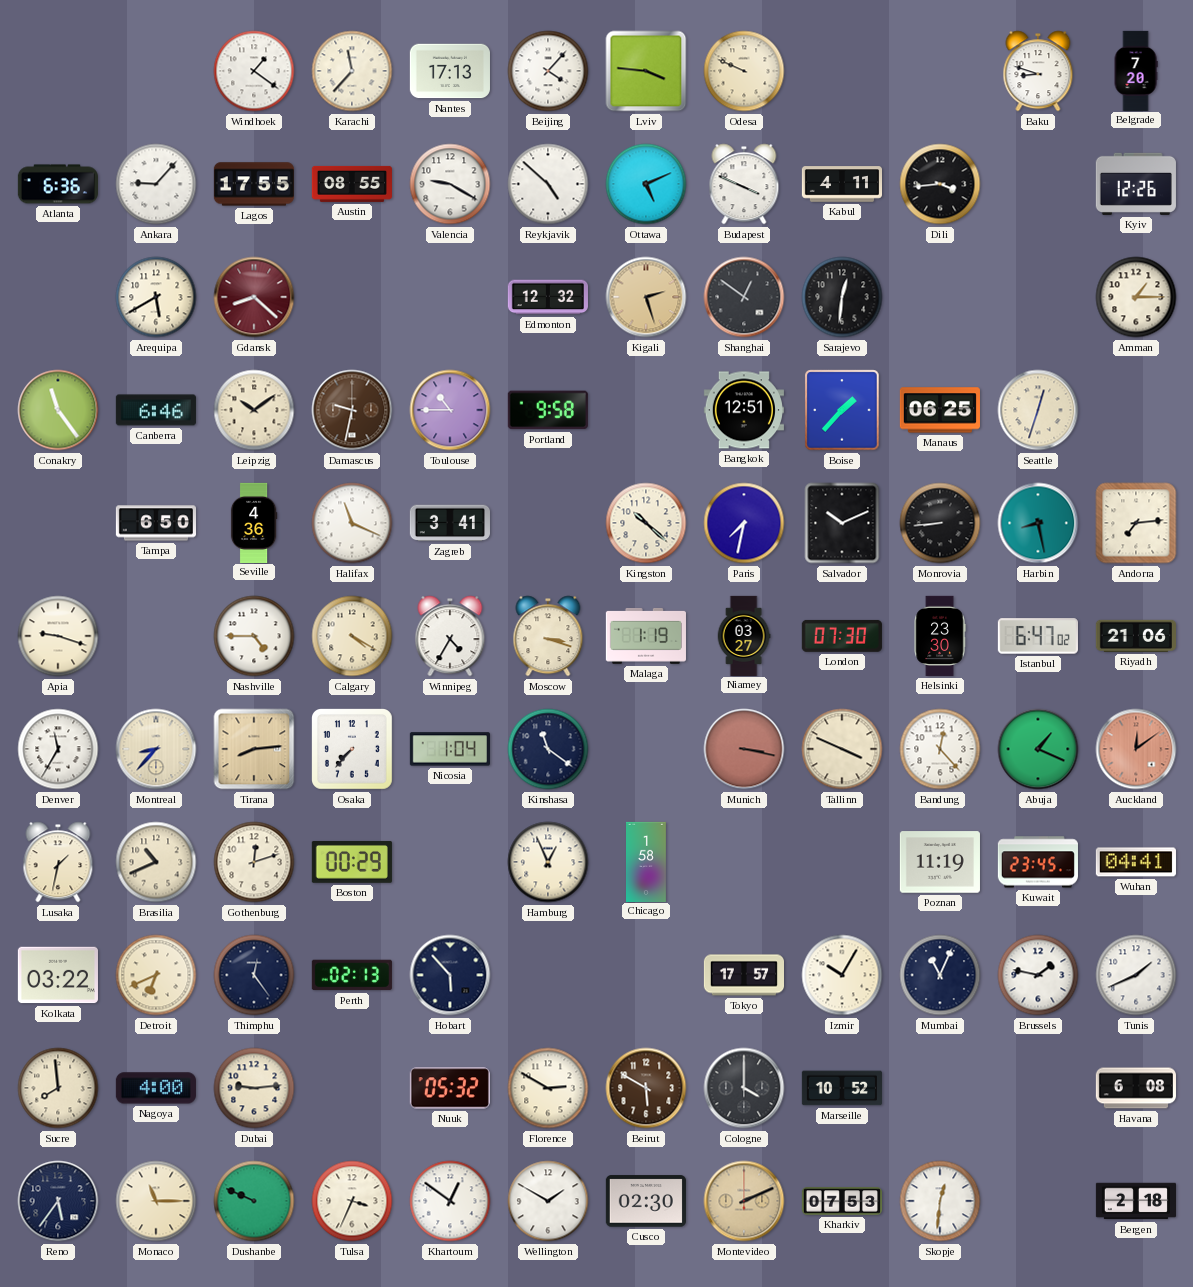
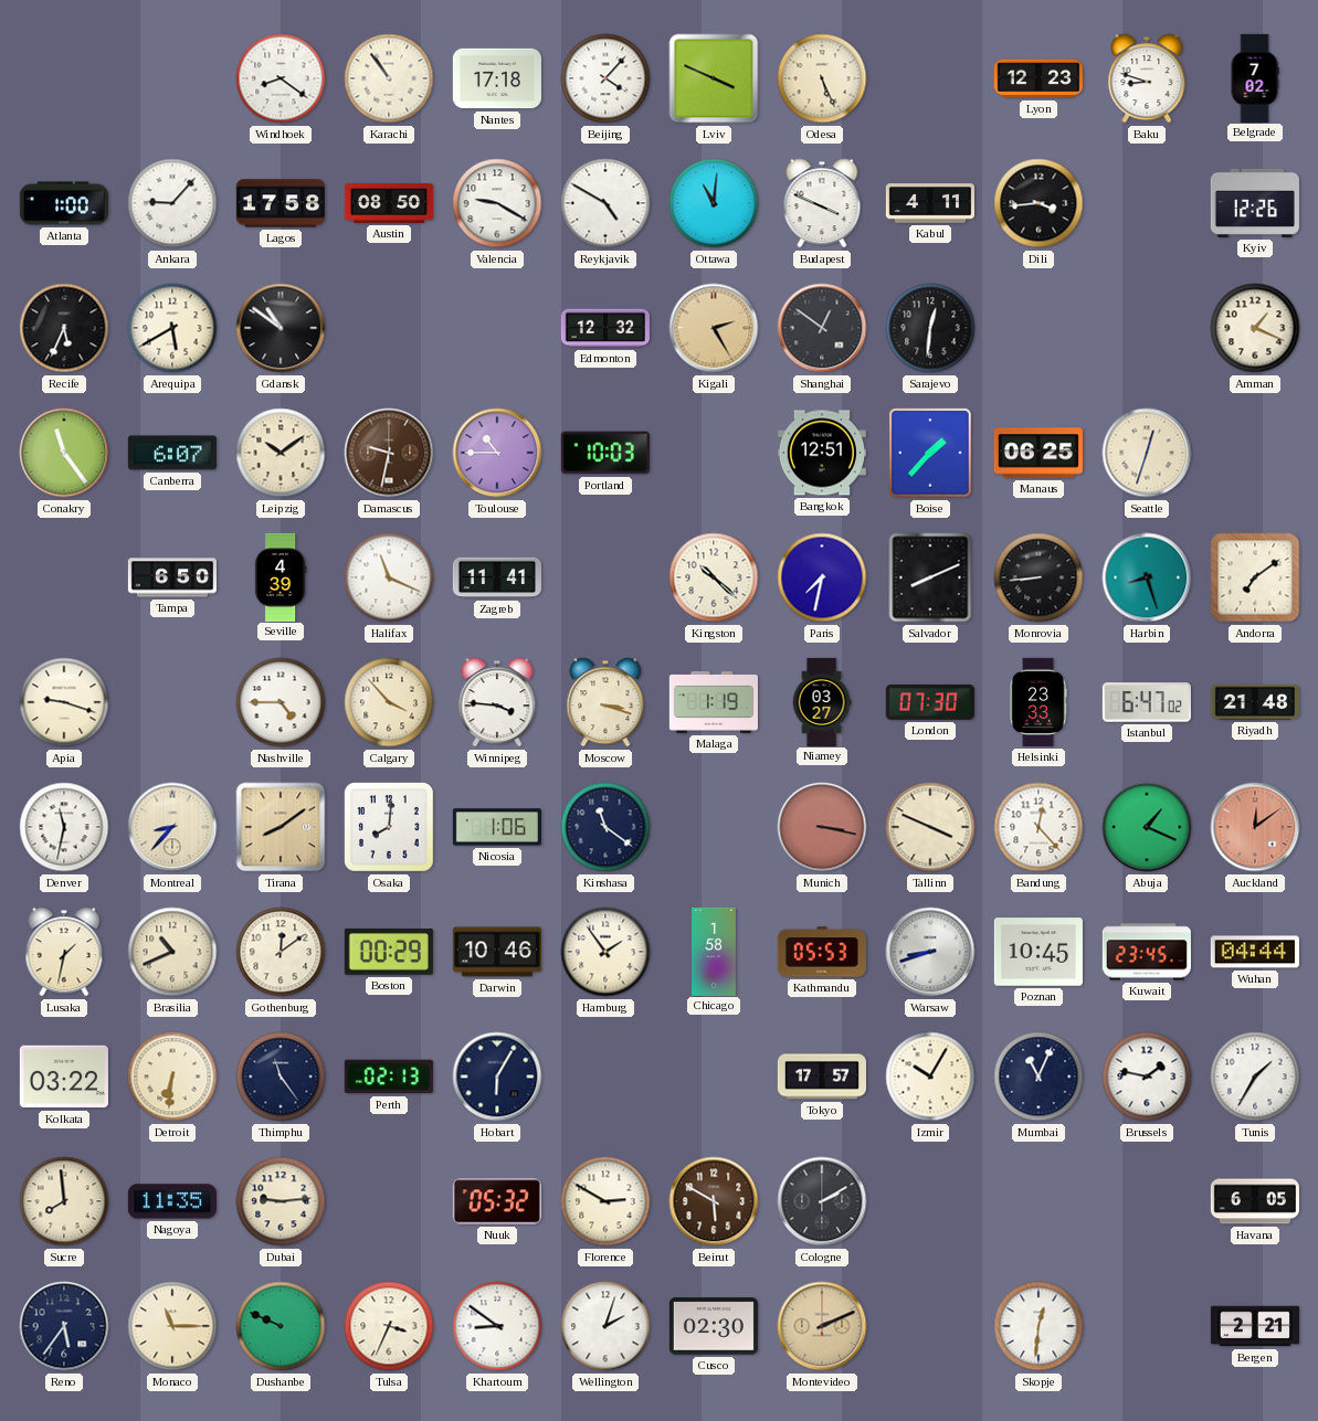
Windhoek: 1:21 -> 8:21 (281, 78)
Karachi: 11:37 -> 10:54 (389, 78)
Nantes: 17:13 -> 17:18 (497, 78)
Lviv: 3:46 -> 3:49 (714, 78)
Odesa: 9:49 -> 5:26 (822, 78)
Lyon: none -> 12:23 (1038, 78)
Belgrade: 7:20 -> 7:02 (1255, 77)
Atlanta: 6:36 -> 1:00 (64, 203)
Lagos: 17:55 -> 17:58 (281, 203)
Austin: 08:55 -> 08:50 (389, 203)
Reykjavik: 4:52 -> 4:50 (605, 203)
Ottawa: 5:11 -> 11:01 (714, 203)
Recife: none -> 5:34 (64, 328)
Gdansk: 8:22 -> 10:51 (281, 328)
Gdansk dial: burgundy -> black (281, 328)
Kigali: 2:27 -> 2:25 (714, 328)
Amman: 1:15 -> 1:19 (1255, 328)
Canberra: 6:46 -> 6:07 (172, 453)
Portland: 9:58 -> 10:03 (605, 453)
Seville: 4:36 -> 4:39 (281, 576)
Zagreb: 3:41 -> 11:41 (497, 577)
Salvador: 10:11 -> 8:11 (930, 577)
Harbin: 8:28 -> 8:27 (1147, 577)
Andorra: 7:14 -> 7:09 (1255, 577)
Calgary: 4:20 -> 3:53 (389, 702)
Winnipeg: 4:35 -> 3:46 (497, 702)
Helsinki: 23:30 -> 23:33 (1038, 702)
Riyadh: 21:06 -> 21:48 (1255, 702)
Denver: 11:35 -> 11:32 (64, 827)
Tirana: 8:14 -> 8:09 (281, 827)
Osaka: 7:37 -> 8:01 (390, 828)
Nicosia: 1:04 -> 1:06 (497, 827)
Gothenburg: 12:12 -> 12:09 (281, 952)
Darwin: none -> 10:46 (497, 952)
Hamburg: 12:56 -> 1:54 (605, 952)
Kathmandu: none -> 05:53 (822, 952)
Warsaw: none -> 8:42 (930, 952)
Poznan: 11:19 -> 10:45 (1038, 952)
Wuhan: 04:41 -> 04:44 (1255, 952)
Detroit: 6:41 -> 6:31 (172, 1077)
Thimphu: 12:24 -> 11:24 (281, 1077)
Hobart: 5:53 -> 6:05 (497, 1077)
Tunis: 1:41 -> 1:35 (1255, 1077)
Nagoya: 4:00 -> 11:35 (172, 1201)
Cologne: 4:00 -> 2:10 (822, 1201)
Marseille: 10:52 -> none (842, 1088)
Havana: 6:08 -> 6:05 (1255, 1201)
Khartoum: 12:51 -> 8:51 (497, 1326)
Wellington: 1:50 -> 2:03 (605, 1326)
Kharkiv: 07:53 -> none (841, 1201)
Bergen: 2:18 -> 2:21 (1254, 1326)
